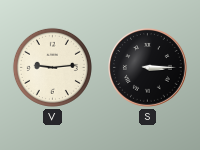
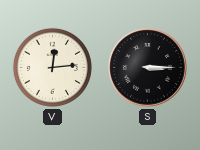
V: 9:14 -> 12:14 (52, 67)
